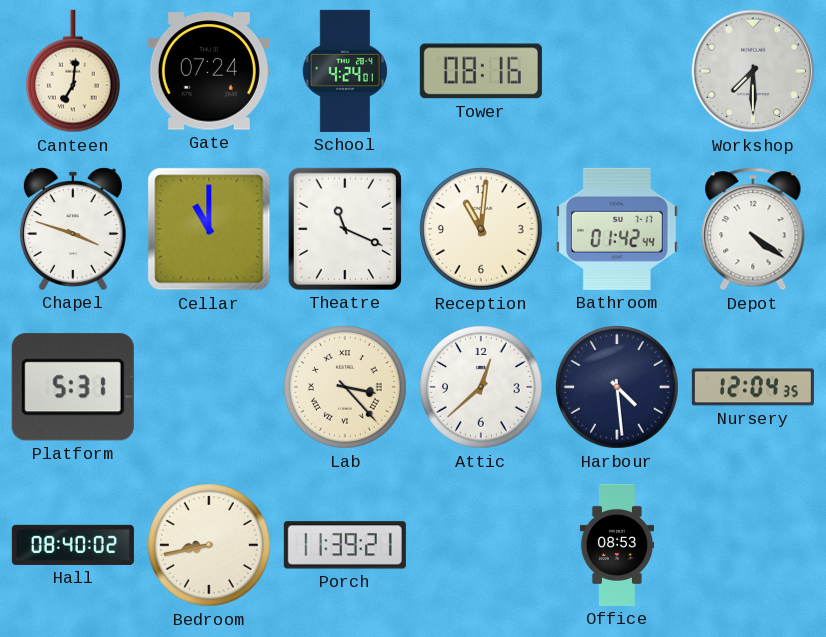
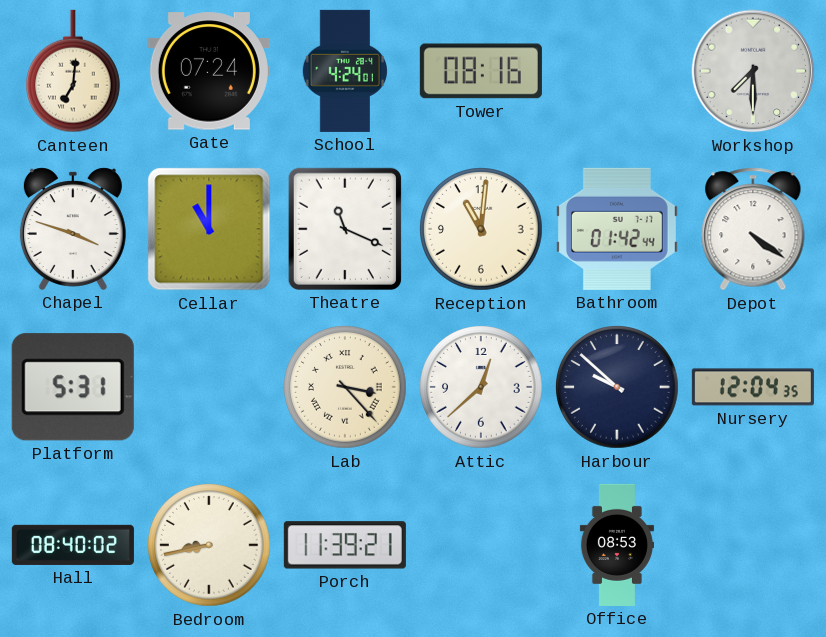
Harbour: 4:29 -> 9:52 (617, 387)
